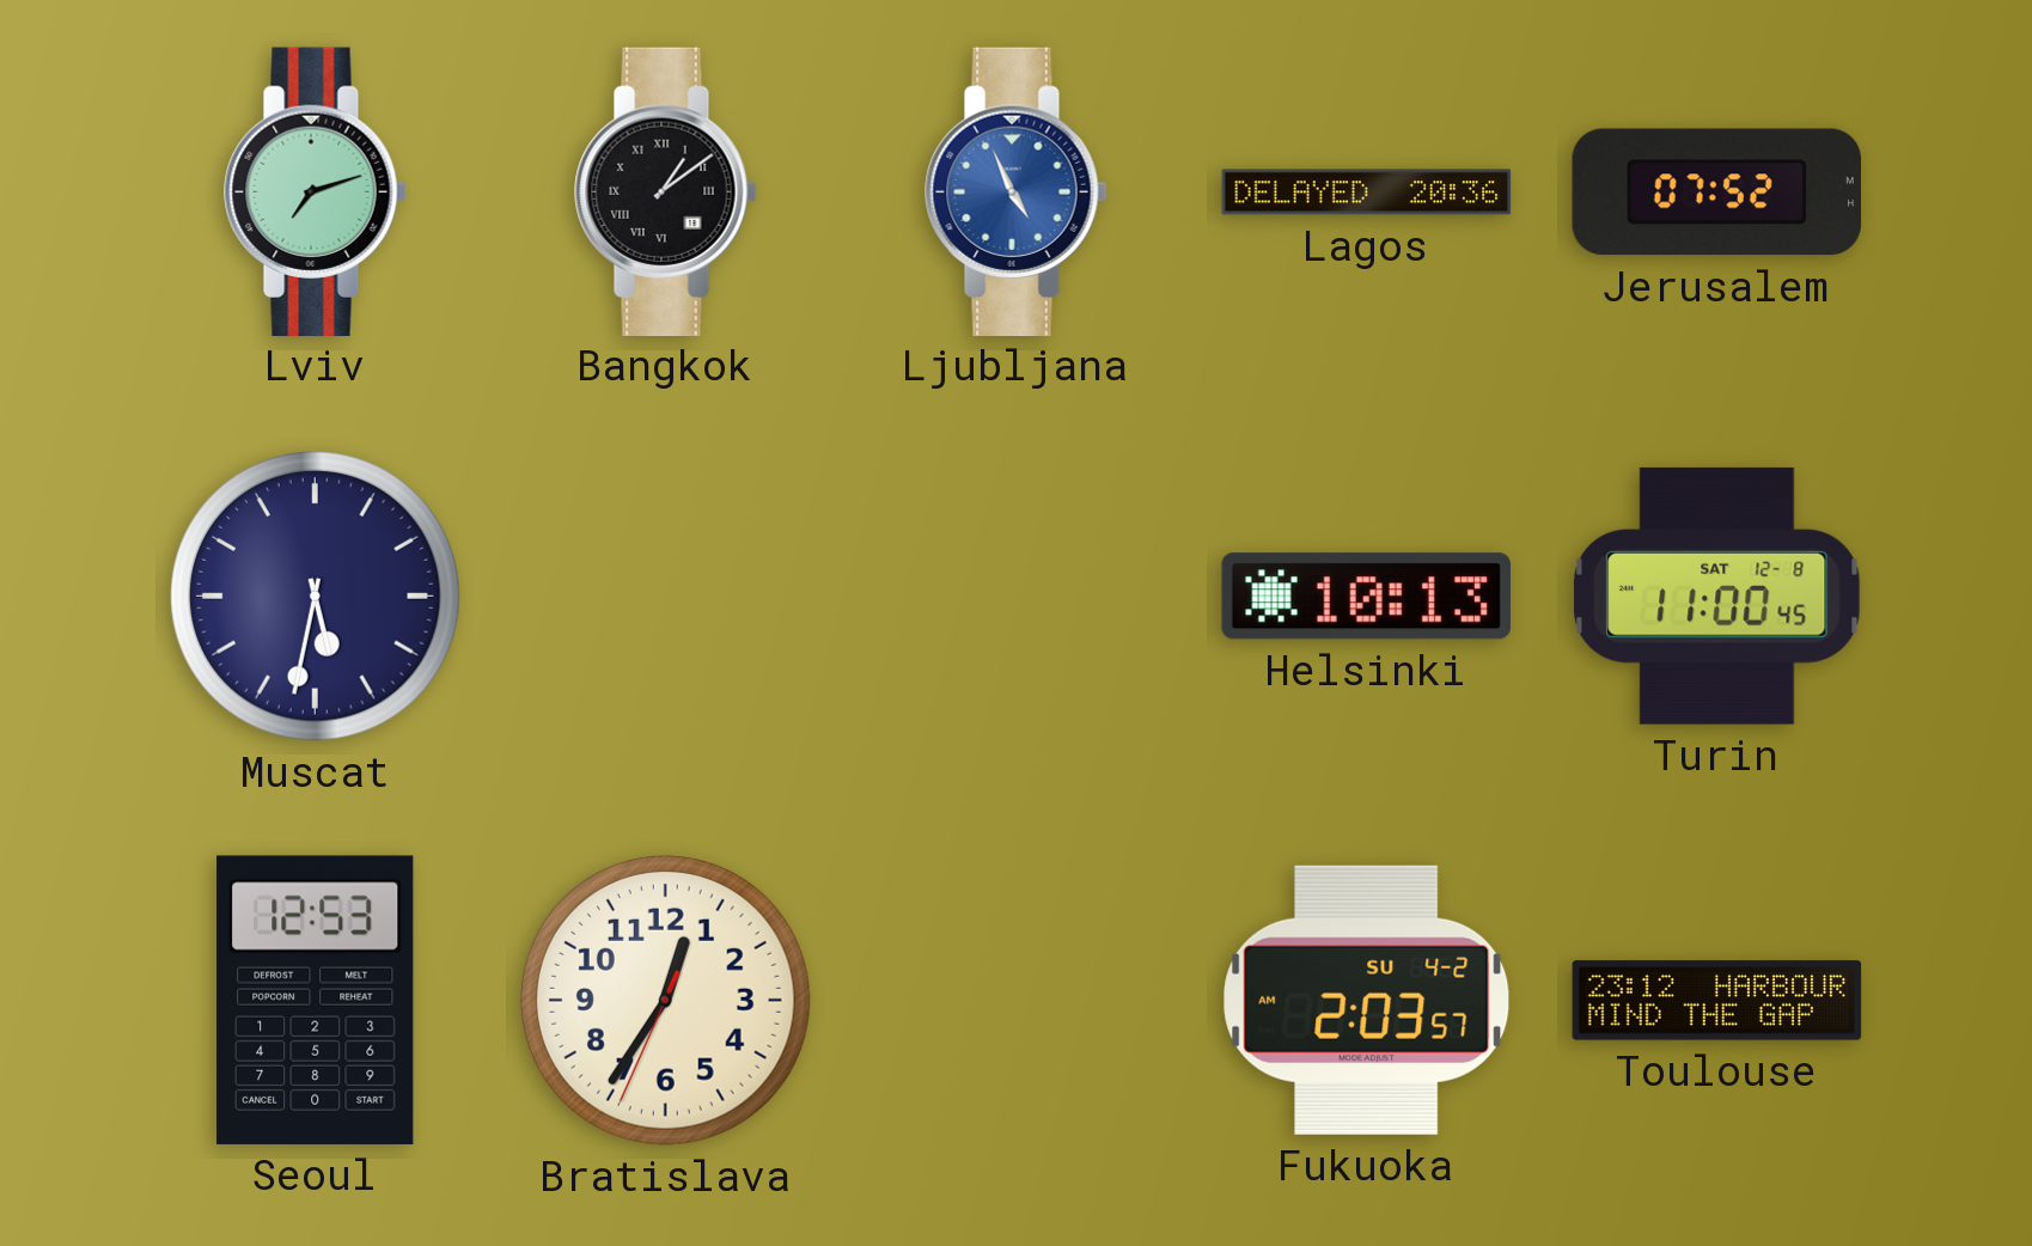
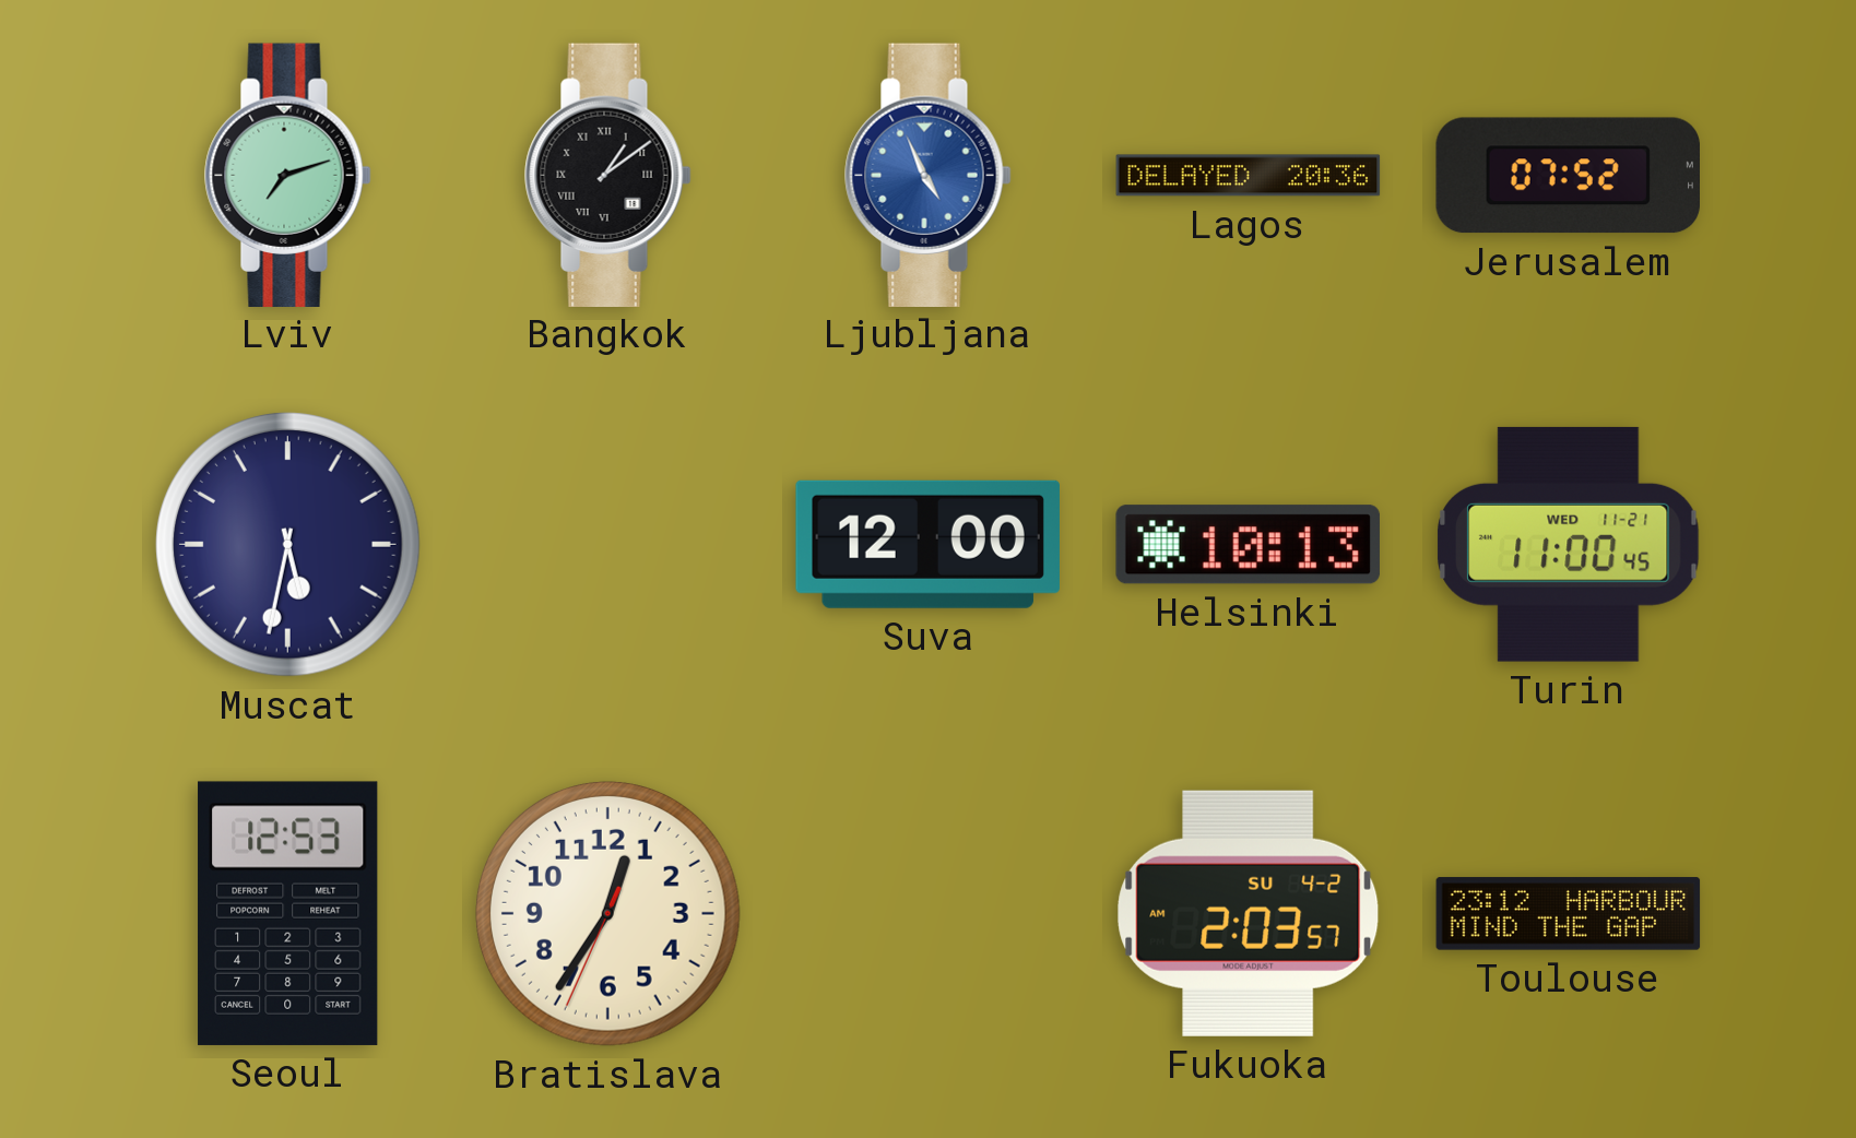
Suva: none -> 12:00 (927, 544)
Turin date: SAT 12-8 -> WED 11-21 (1569, 544)
